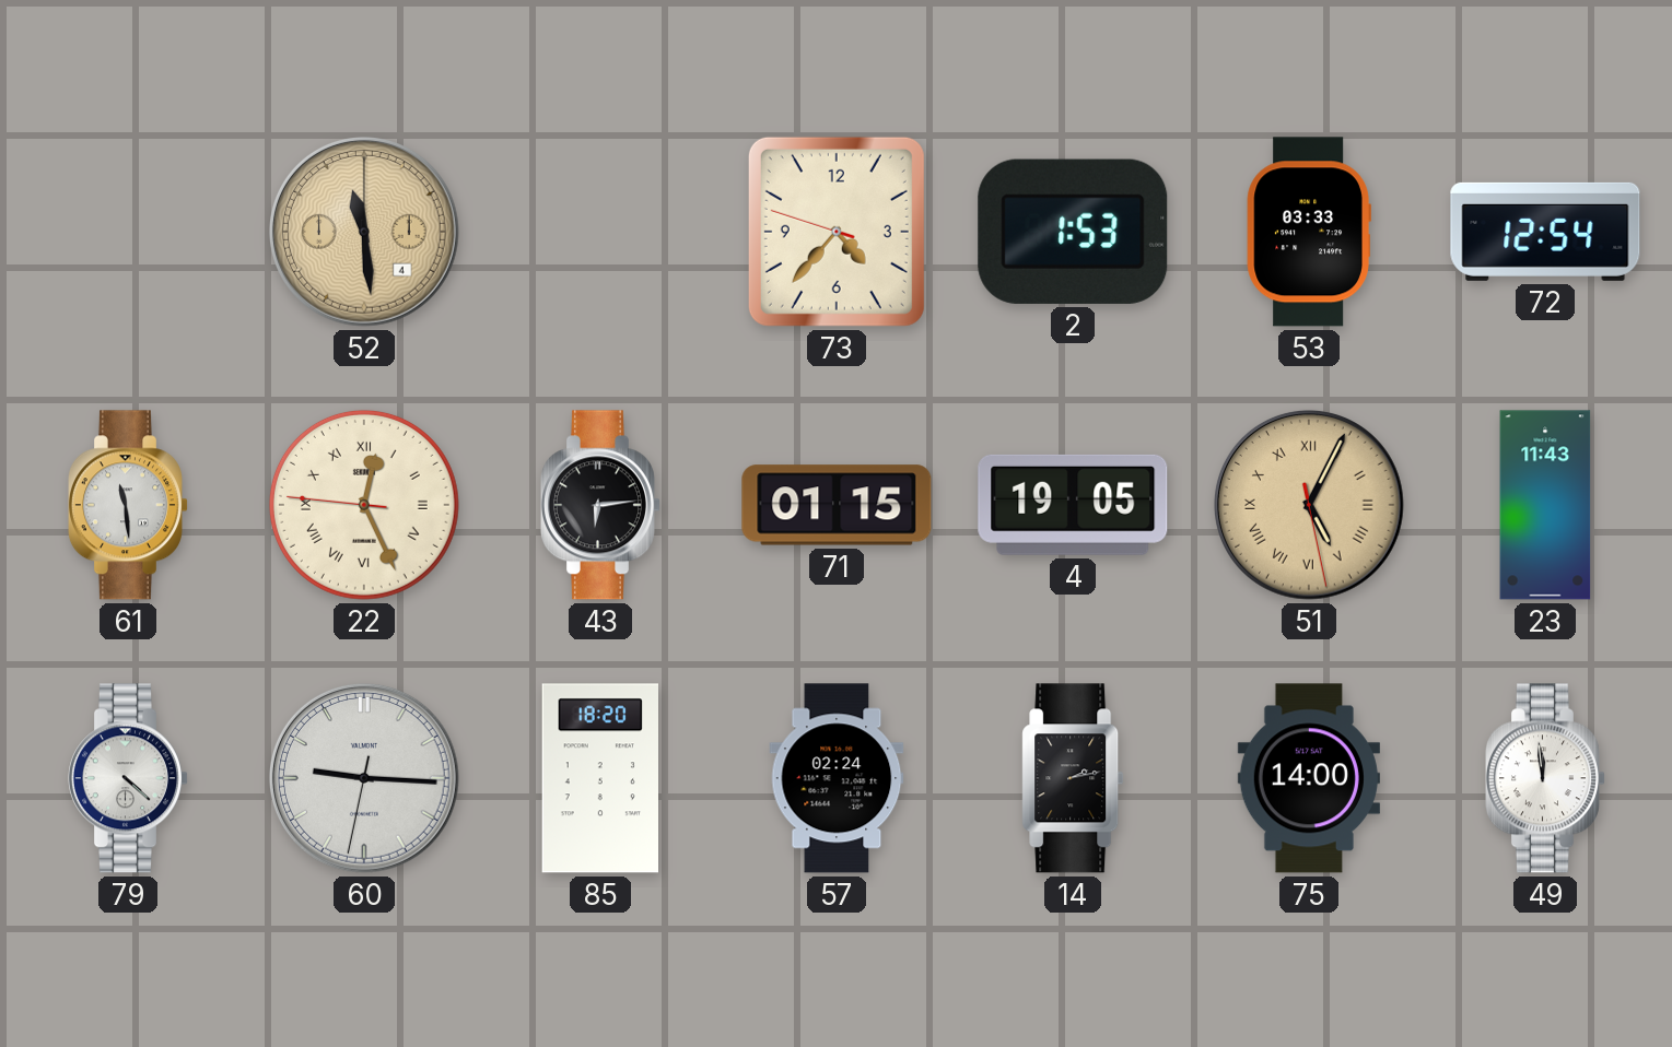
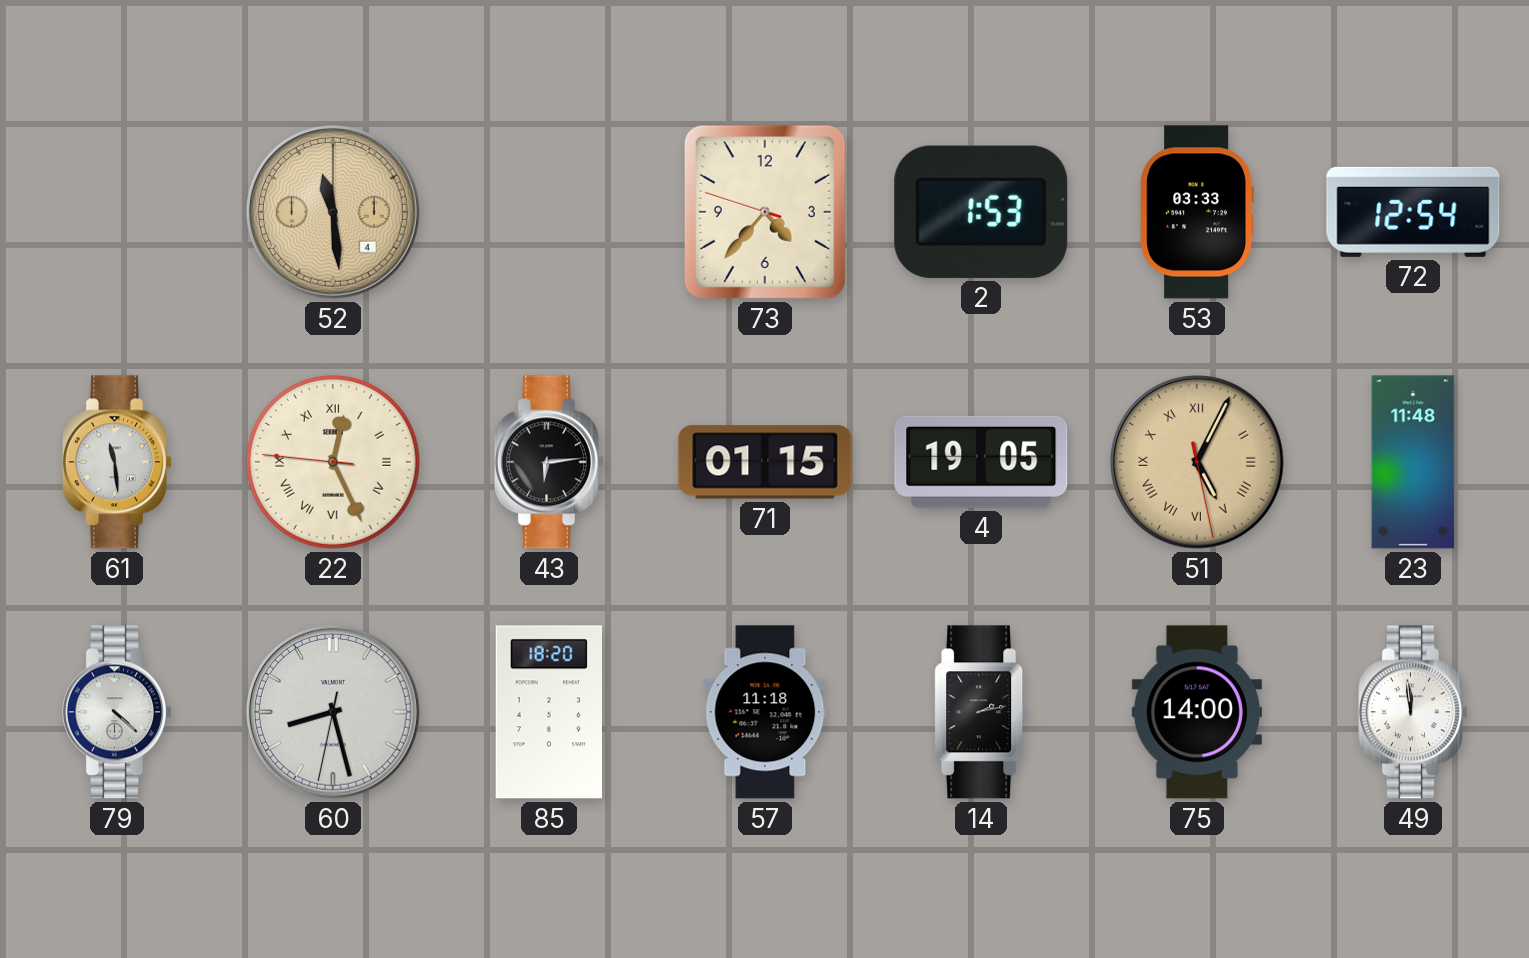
23: 11:43 -> 11:48 (1413, 462)
60: 9:15 -> 8:27 (333, 712)
57: 02:24 -> 11:18 (765, 712)
